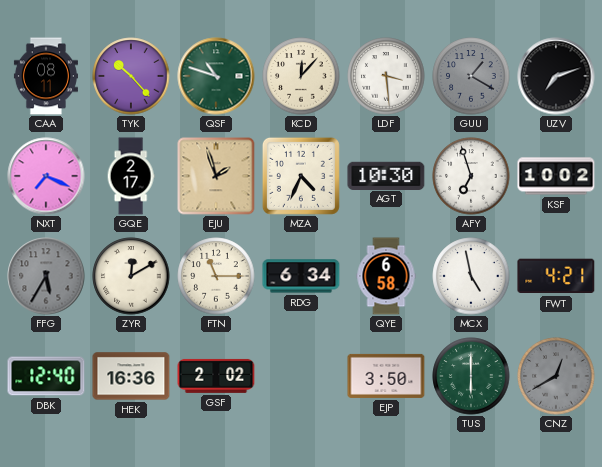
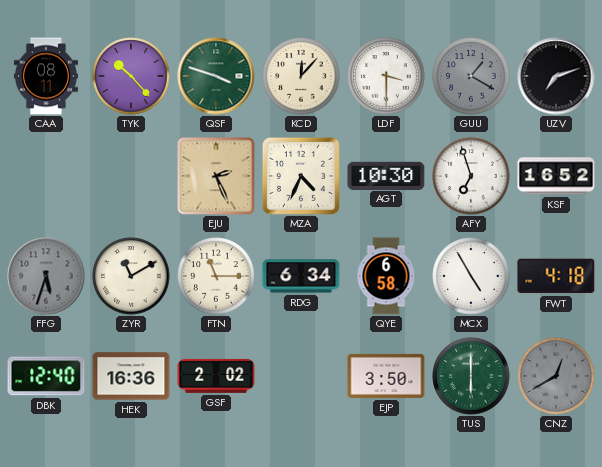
QSF: 10:48 -> 3:48 (216, 76)
LDF: 3:29 -> 3:30 (386, 76)
NXT: 7:19 -> none (46, 176)
GQE: 2:17 -> none (131, 176)
EJU: 1:57 -> 2:26 (216, 176)
KSF: 10:02 -> 16:52 (556, 176)
FFG: 5:35 -> 5:33 (46, 276)
ZYR: 12:10 -> 11:10 (131, 276)
MCX: 4:58 -> 4:55 (471, 276)
FWT: 4:21 -> 4:18 (556, 276)
